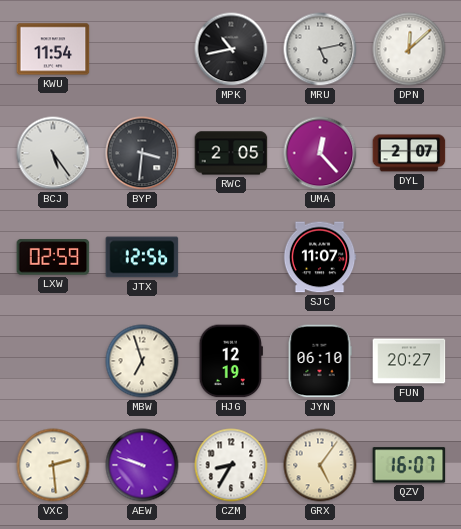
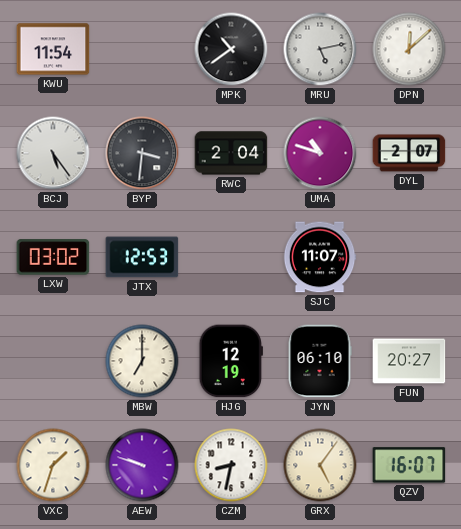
MPK: 10:43 -> 10:39 (231, 49)
RWC: 2:05 -> 2:04 (231, 153)
UMA: 12:23 -> 10:48 (320, 153)
LXW: 02:59 -> 03:02 (53, 257)
JTX: 12:56 -> 12:53 (142, 257)
MBW: 6:57 -> 7:00 (142, 361)
VXC: 2:29 -> 1:33 (53, 465)
CZM: 8:35 -> 8:32 (231, 465)
